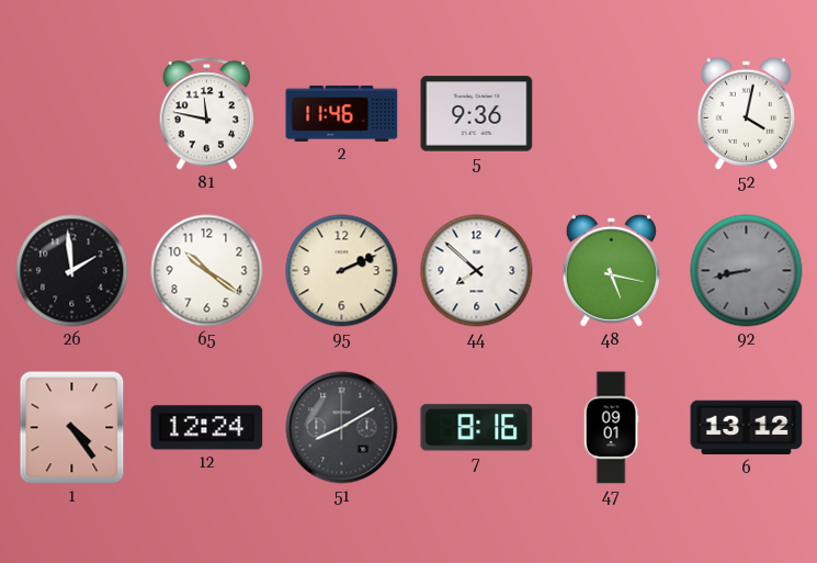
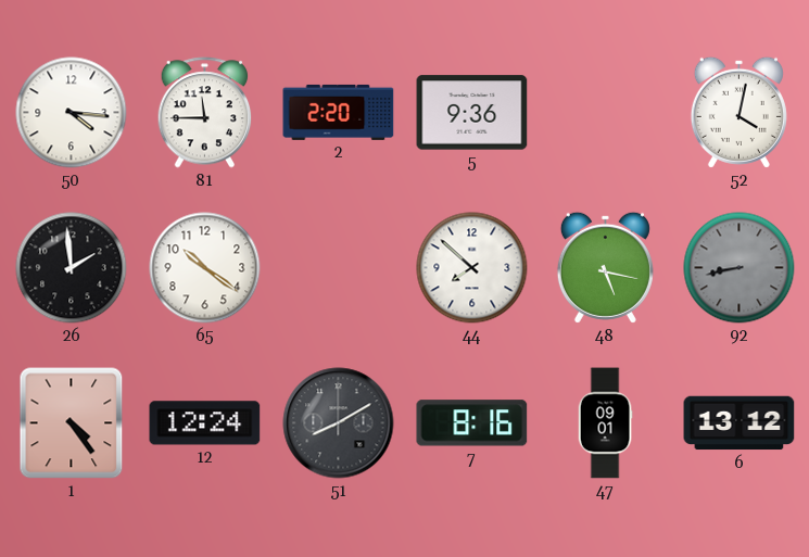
50: none -> 4:16 (72, 113)
81: 11:47 -> 11:45 (205, 113)
2: 11:46 -> 2:20 (339, 112)
95: 2:11 -> none (342, 271)
